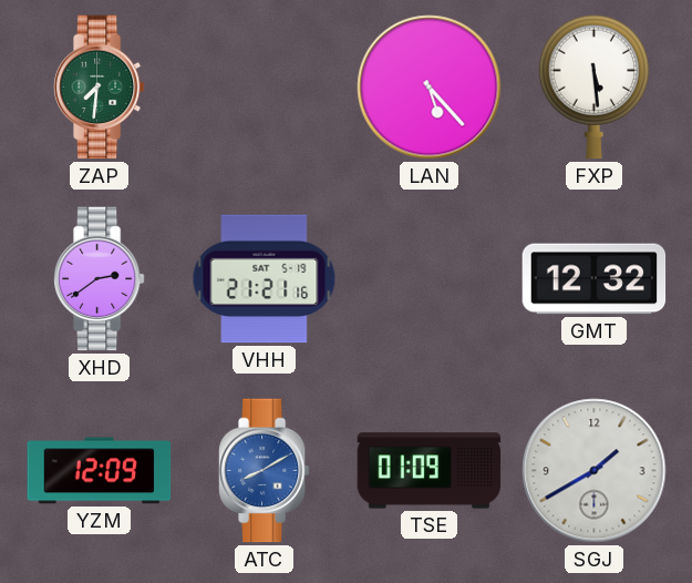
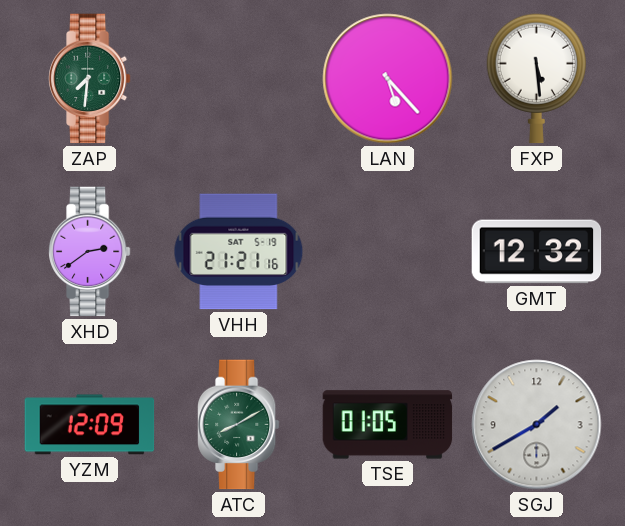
ATC dial: blue -> green (239, 425)
TSE: 01:09 -> 01:05 (388, 425)
